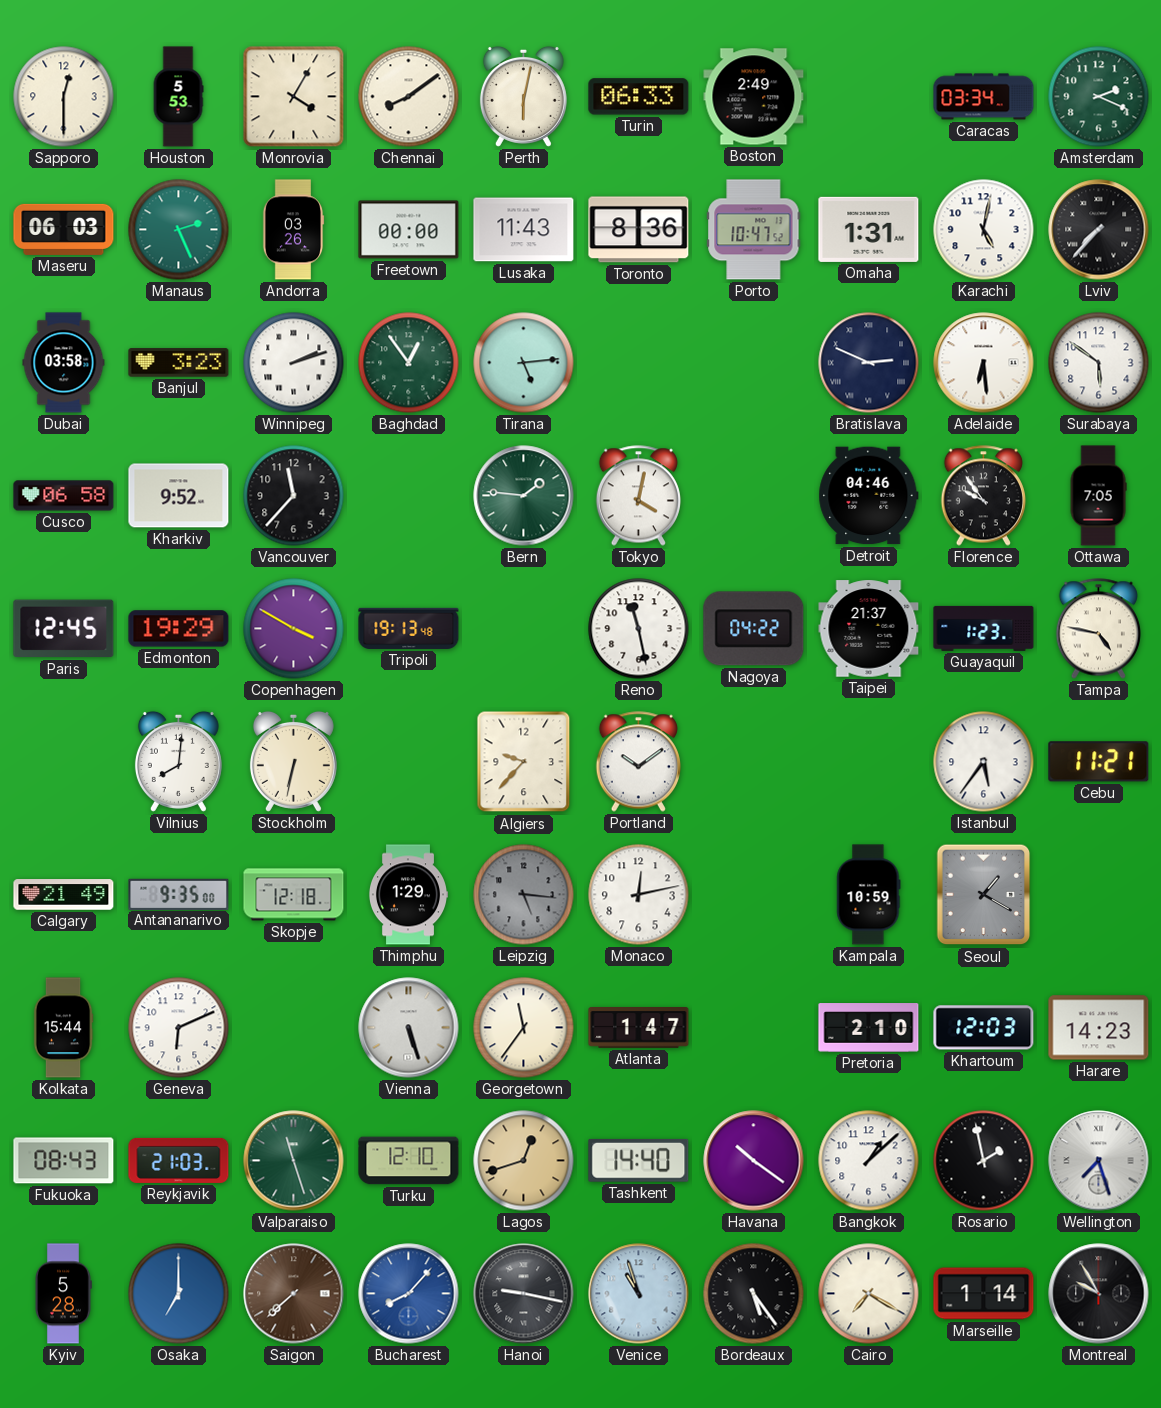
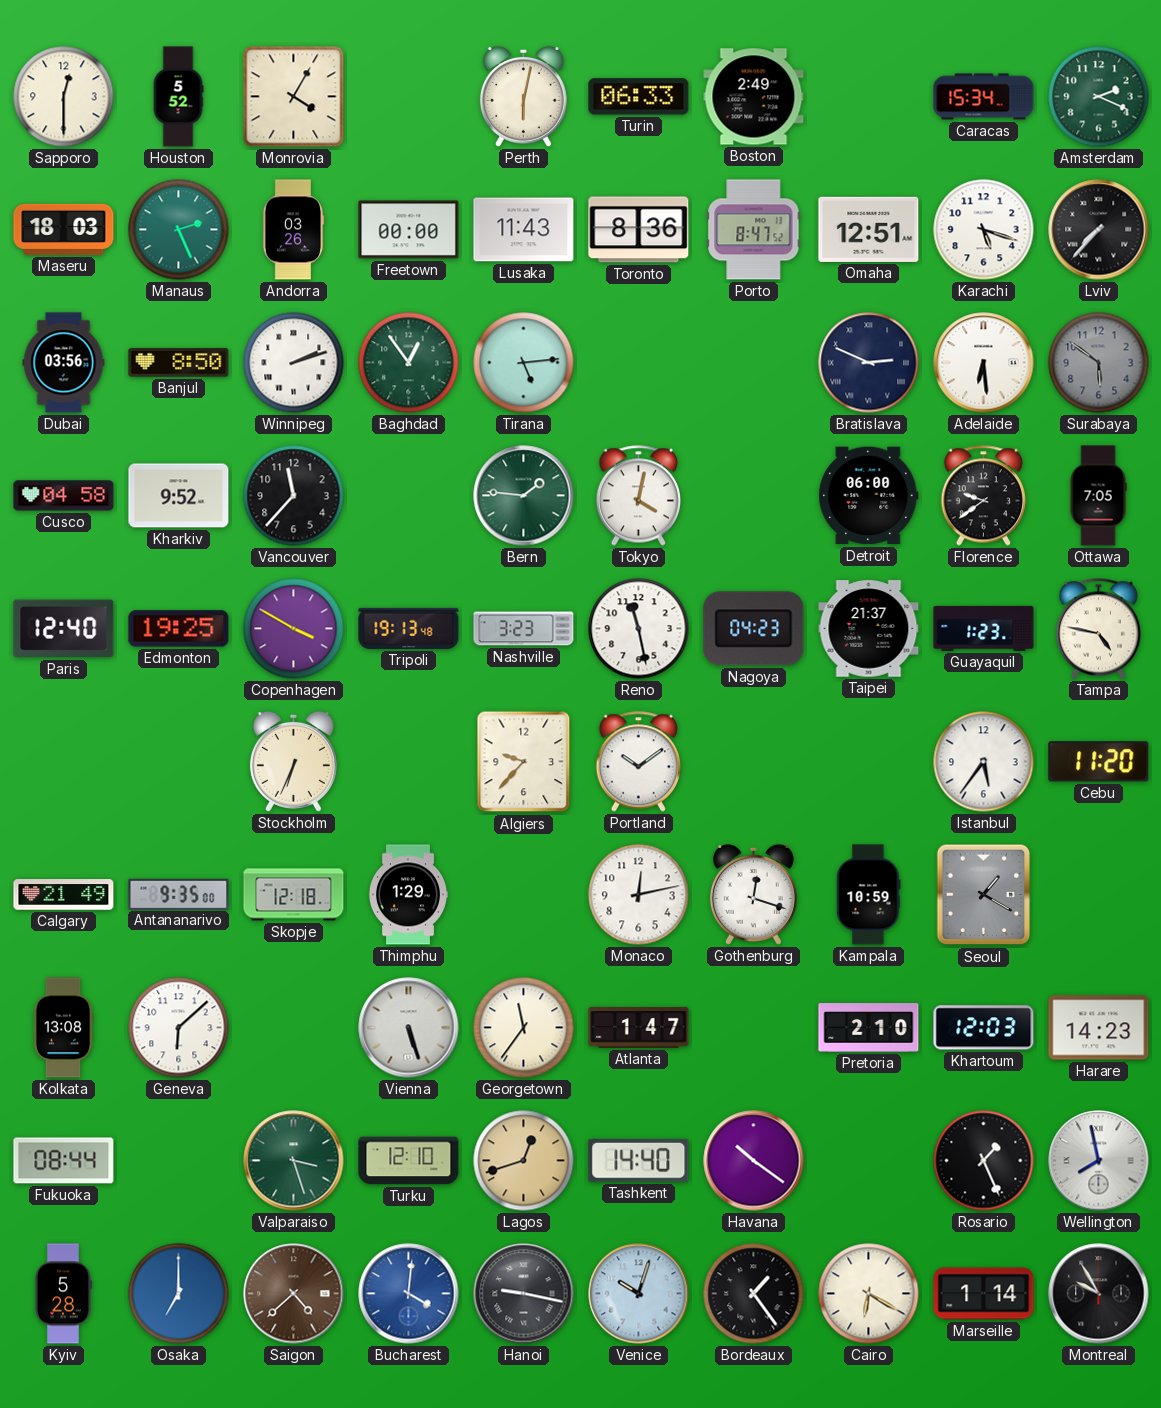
Houston: 5:53 -> 5:52 (178, 97)
Chennai: 8:09 -> none (409, 97)
Caracas: 03:34 -> 15:34 (984, 97)
Maseru: 06:03 -> 18:03 (64, 229)
Porto: 10:47 -> 8:47 (754, 230)
Omaha: 1:31 -> 12:51 (869, 229)
Karachi: 5:02 -> 5:18 (984, 230)
Dubai: 03:58 -> 03:56 (64, 363)
Banjul: 3:23 -> 8:50 (179, 363)
Surabaya dial: white -> grey (1099, 363)
Cusco: 06:58 -> 04:58 (64, 496)
Detroit: 04:46 -> 06:00 (869, 496)
Florence: 9:54 -> 9:39 (983, 496)
Paris: 12:45 -> 12:40 (64, 629)
Edmonton: 19:29 -> 19:25 (179, 629)
Nashville: none -> 3:23 (524, 629)
Nagoya: 04:22 -> 04:23 (754, 629)
Vilnius: 8:01 -> none (178, 761)
Stockholm: 6:32 -> 6:34 (293, 761)
Cebu: 11:21 -> 11:20 (1099, 762)
Leipzig: 5:16 -> none (524, 895)
Gothenburg: none -> 12:18 (753, 894)
Kolkata: 15:44 -> 13:08 (63, 1028)
Geneva: 6:11 -> 6:08 (179, 1028)
Fukuoka: 08:43 -> 08:44 (64, 1161)
Reykjavik: 21:03 -> none (179, 1160)
Valparaiso: 11:27 -> 3:27 (294, 1161)
Bangkok: 1:08 -> none (869, 1161)
Rosario: 1:58 -> 1:26 (984, 1161)
Wellington: 7:27 -> 7:58 (1099, 1161)
Saigon: 7:38 -> 4:38 (294, 1294)
Bucharest: 8:07 -> 4:01 (409, 1294)
Venice: 10:57 -> 10:03 (639, 1294)
Bordeaux: 5:24 -> 1:24 (754, 1294)
Cairo: 7:20 -> 6:20 (869, 1294)
